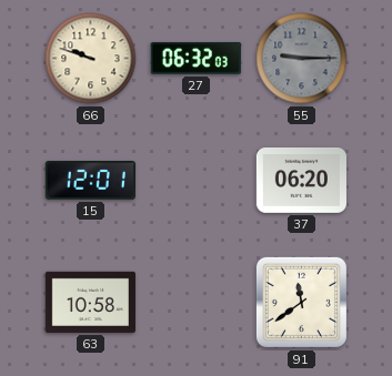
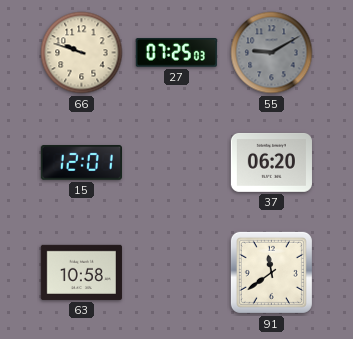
27: 06:32 -> 07:25 (176, 53)
55: 9:15 -> 9:10 (272, 53)
